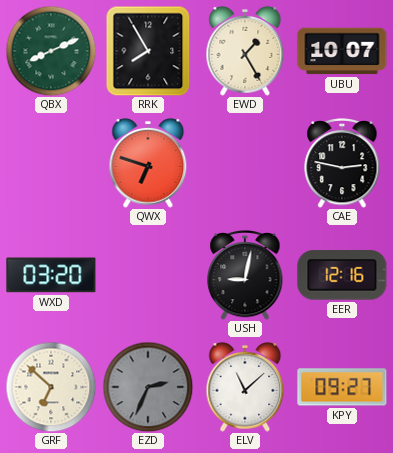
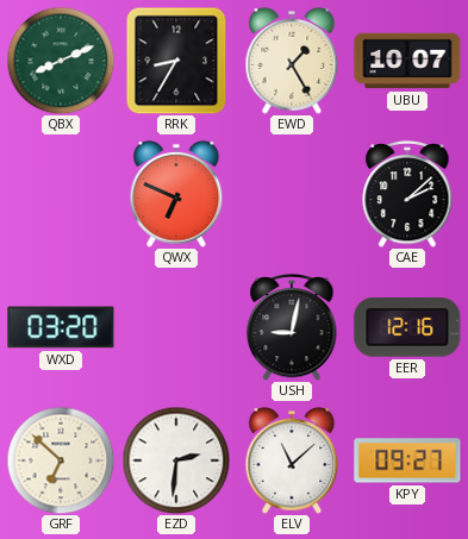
RRK: 7:55 -> 8:35 (176, 61)
QWX: 6:48 -> 6:49 (176, 194)
CAE: 2:47 -> 2:08 (407, 194)
EZD: 2:34 -> 2:31 (176, 460)
EZD dial: grey -> white (176, 460)
